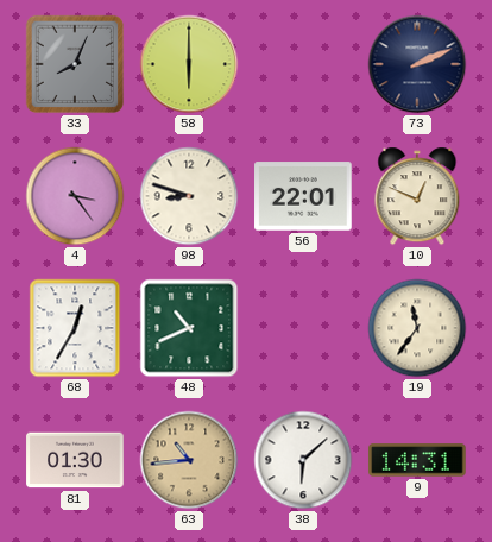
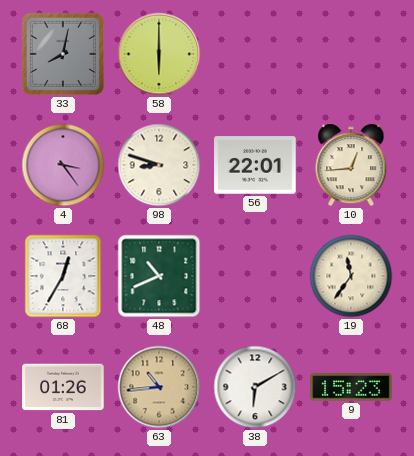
33: 8:04 -> 8:02 (63, 54)
73: 2:11 -> none (417, 64)
10: 12:49 -> 12:44 (351, 165)
81: 01:30 -> 01:26 (63, 387)
38: 6:08 -> 6:10 (255, 387)
9: 14:31 -> 15:23 (351, 387)
